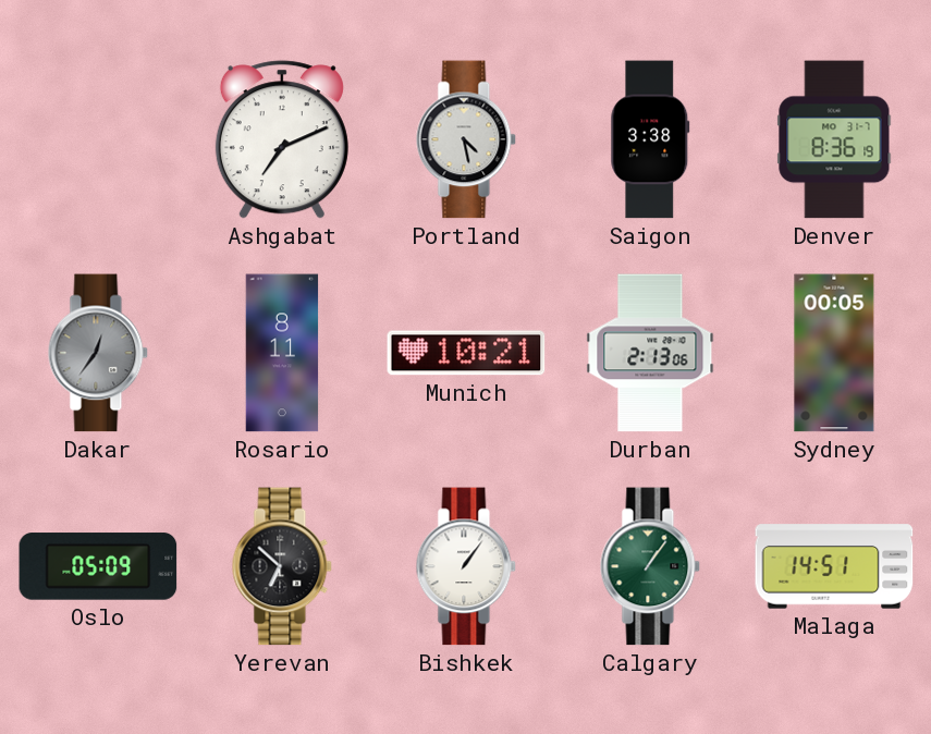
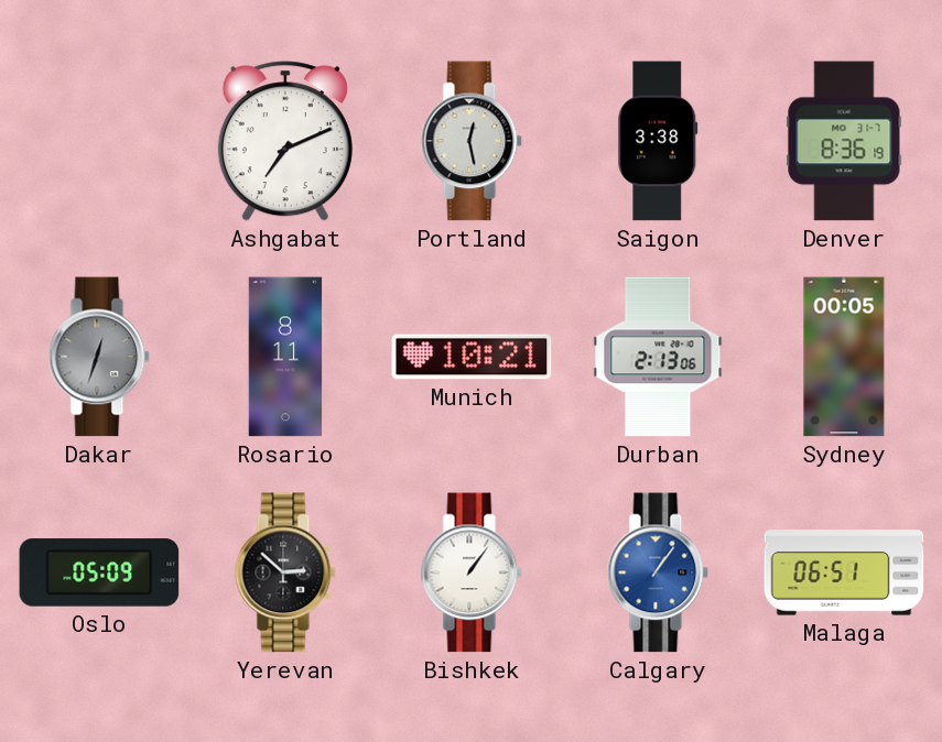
Portland: 4:28 -> 12:28 (472, 141)
Dakar: 12:36 -> 12:33 (99, 357)
Yerevan: 6:52 -> 2:52 (285, 572)
Calgary dial: green -> blue (658, 572)
Malaga: 14:51 -> 06:51 (844, 572)
